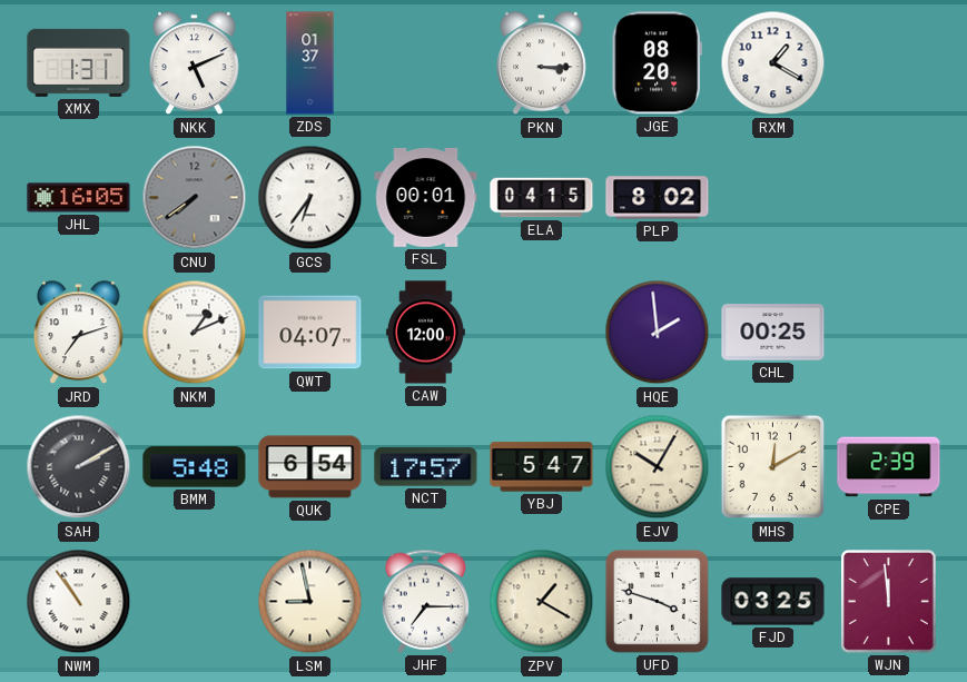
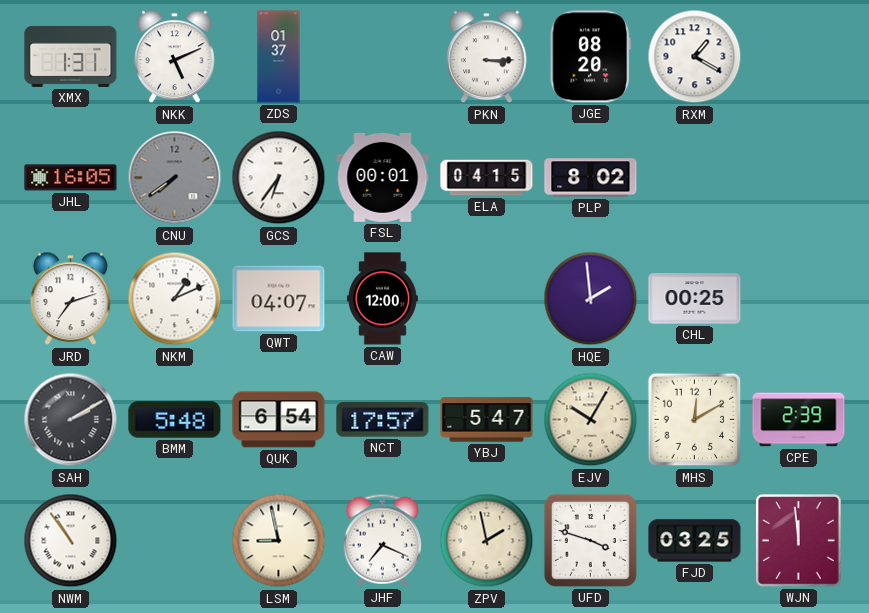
JHF: 7:15 -> 7:19 (382, 540)
ZPV: 1:20 -> 1:58 (487, 541)
